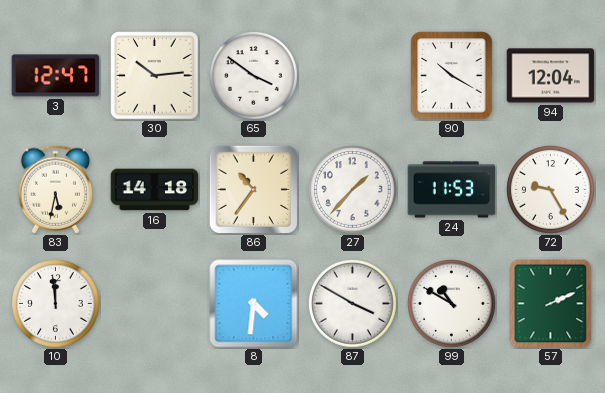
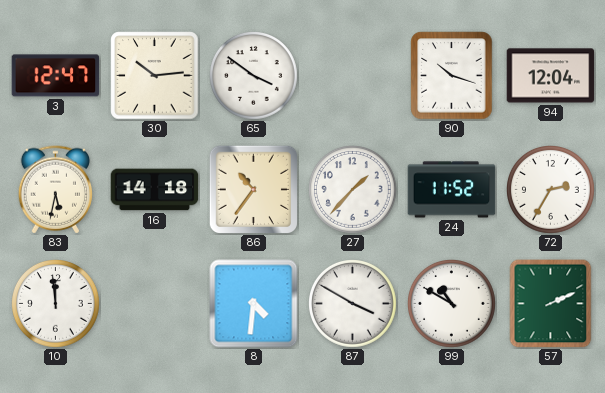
90: 10:20 -> 10:18 (452, 76)
24: 11:53 -> 11:52 (452, 190)
72: 9:25 -> 2:35 (551, 190)
